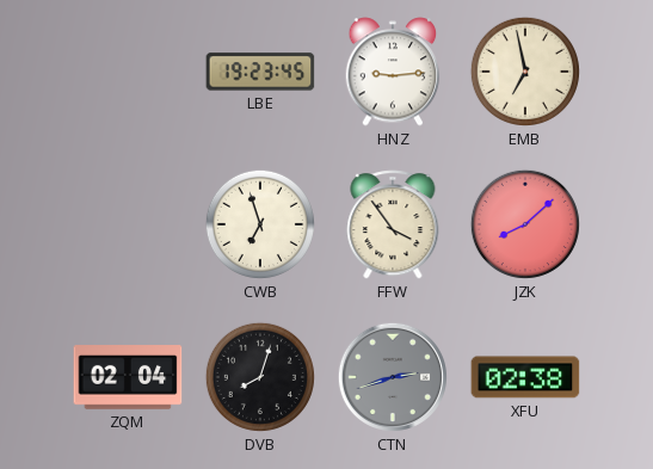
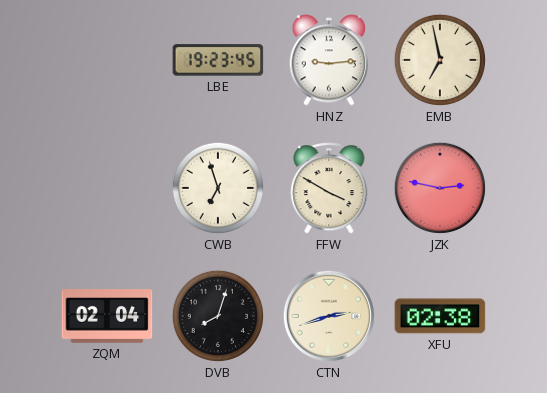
FFW: 3:54 -> 3:50 (329, 188)
JZK: 8:08 -> 2:47 (440, 188)
CTN dial: grey -> cream (329, 316)
